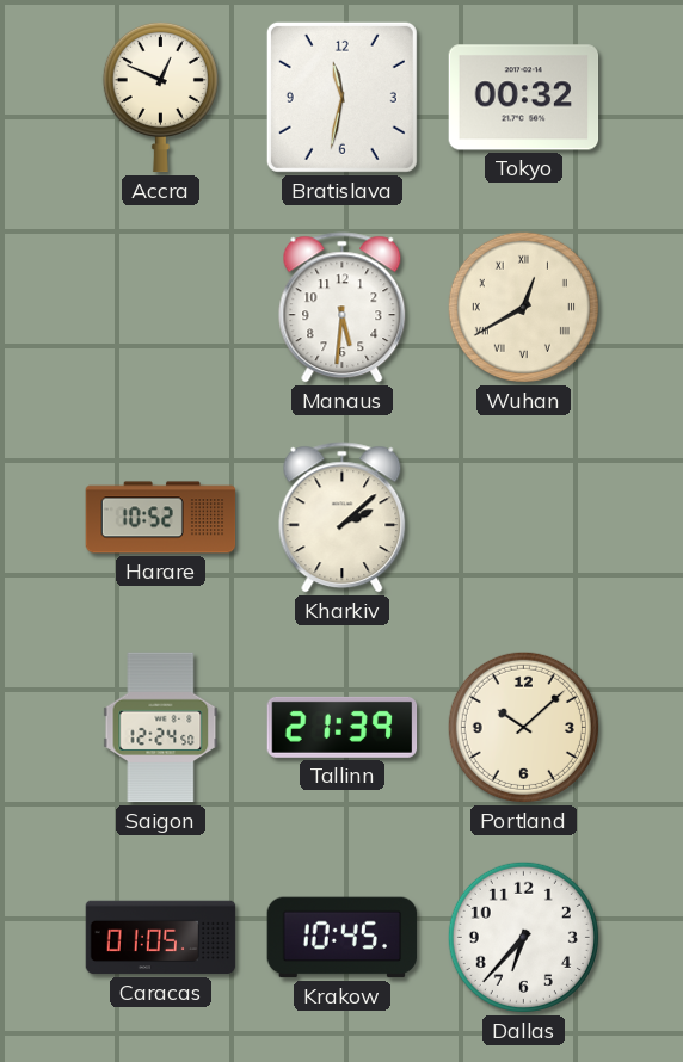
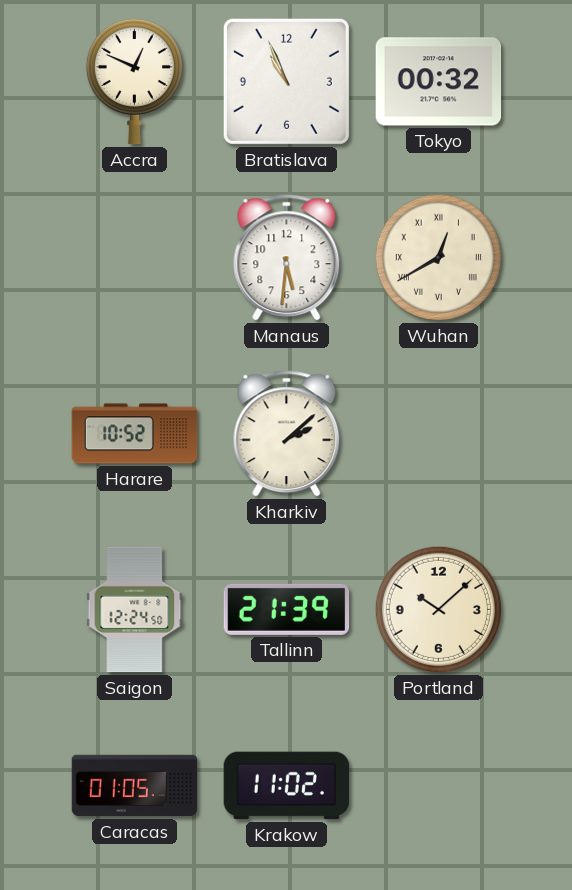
Bratislava: 11:32 -> 10:56 (286, 81)
Krakow: 10:45 -> 11:02 (287, 786)
Dallas: 6:37 -> none (523, 937)
